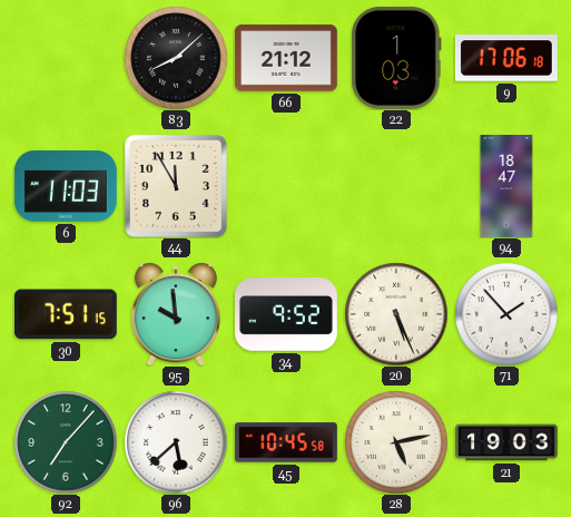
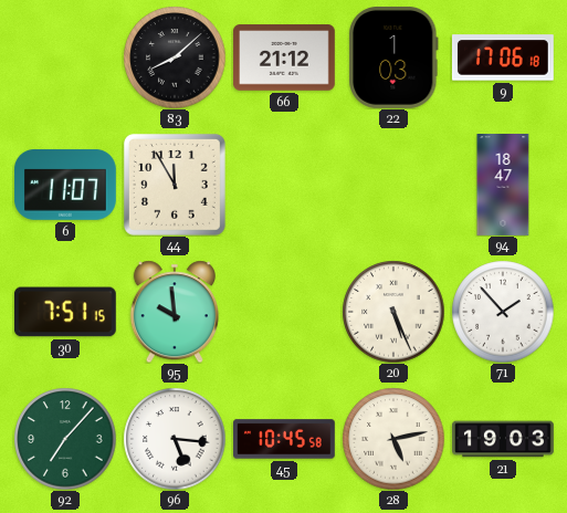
6: 11:03 -> 11:07 (65, 185)
34: 9:52 -> none (287, 314)
96: 5:38 -> 5:16 (175, 439)
